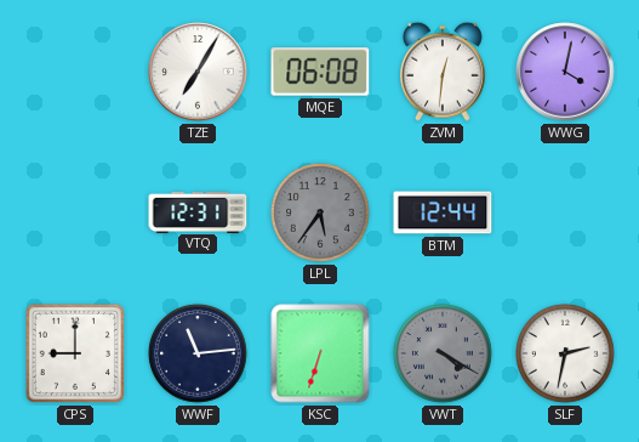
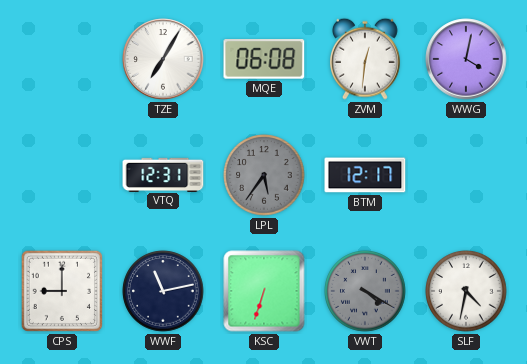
BTM: 12:44 -> 12:17 (365, 175)
WWF: 11:14 -> 11:13 (163, 291)
SLF: 2:32 -> 4:32 (466, 291)
